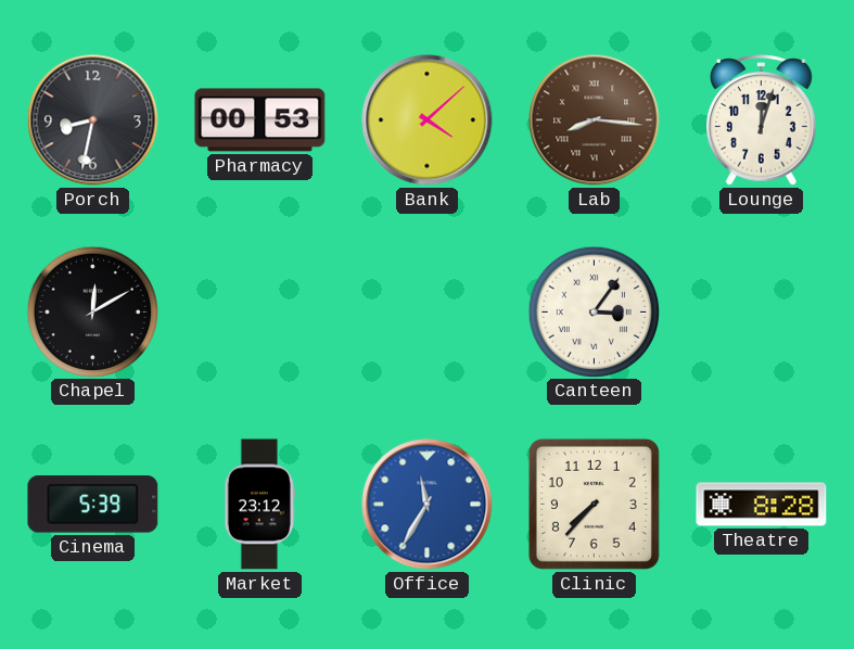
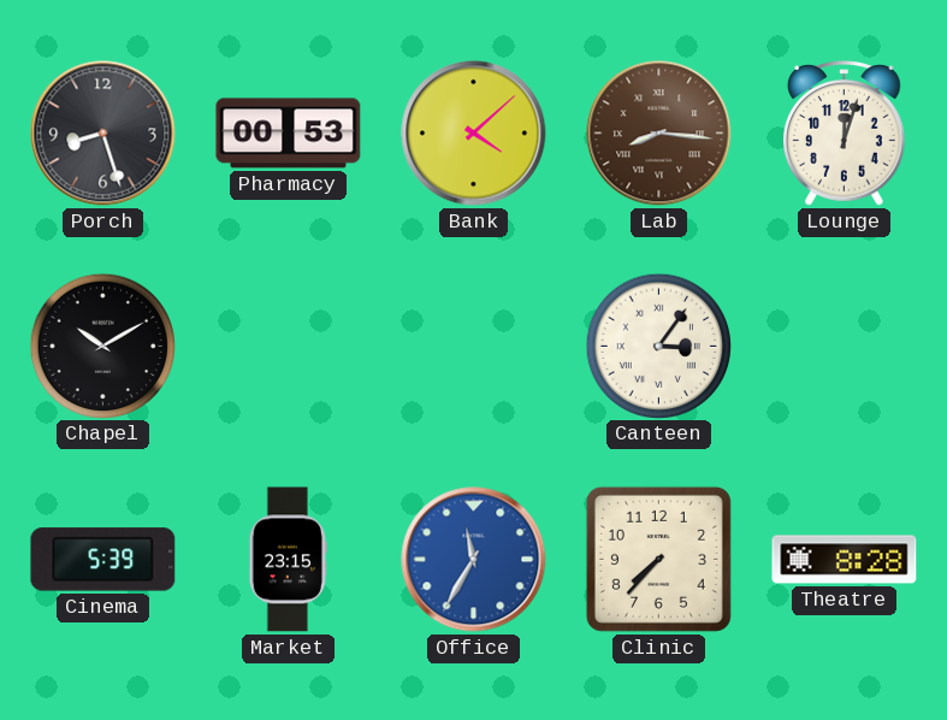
Porch: 8:32 -> 8:27 (103, 134)
Chapel: 12:10 -> 10:10 (102, 346)
Market: 23:12 -> 23:15 (288, 560)
